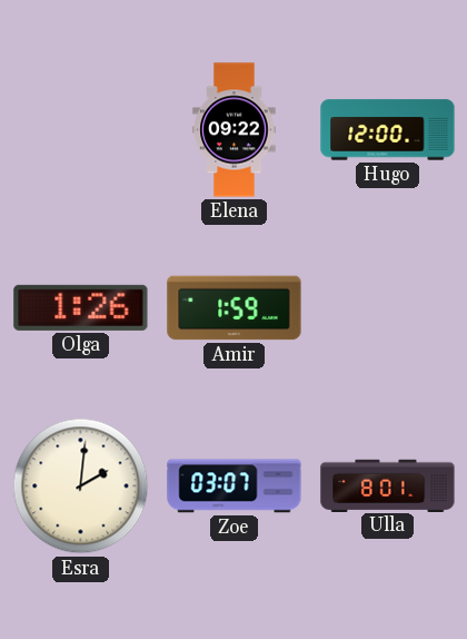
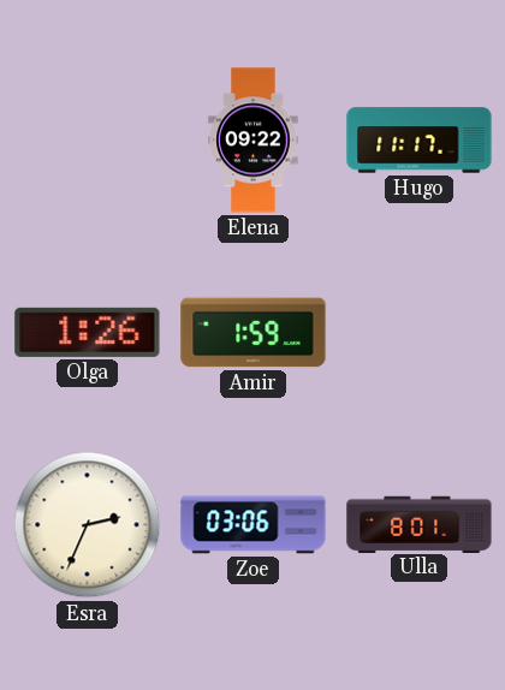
Hugo: 12:00 -> 11:17 (420, 141)
Esra: 2:01 -> 2:34 (88, 525)
Zoe: 03:07 -> 03:06 (254, 525)
